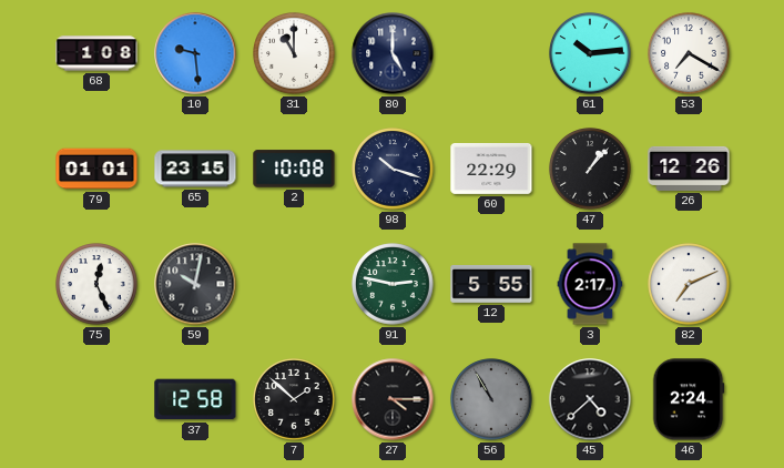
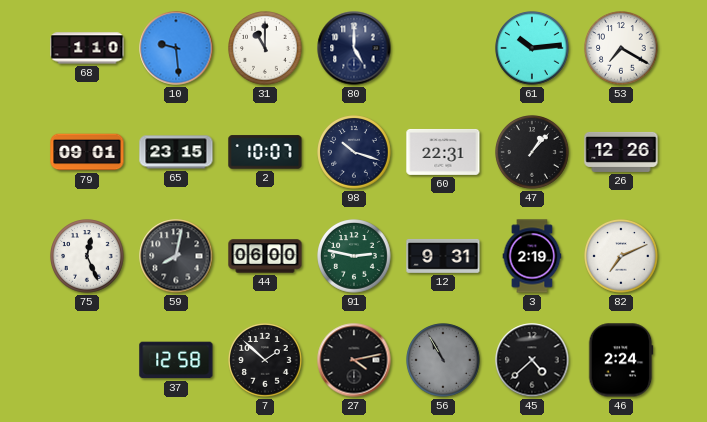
68: 1:08 -> 1:10 (87, 48)
79: 01:01 -> 09:01 (87, 152)
2: 10:08 -> 10:07 (265, 152)
60: 22:29 -> 22:31 (443, 152)
59: 10:02 -> 8:02 (176, 256)
44: none -> 06:00 (265, 256)
12: 5:55 -> 9:31 (443, 256)
3: 2:17 -> 2:19 (532, 256)
27: 4:15 -> 4:13 (354, 360)
